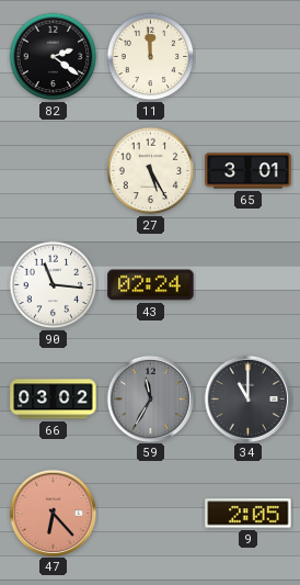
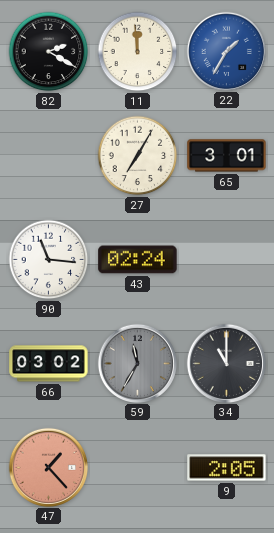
82: 2:21 -> 2:20 (49, 52)
22: none -> 1:35 (226, 51)
27: 5:25 -> 7:05 (138, 156)
47: 6:23 -> 1:23 (48, 467)
